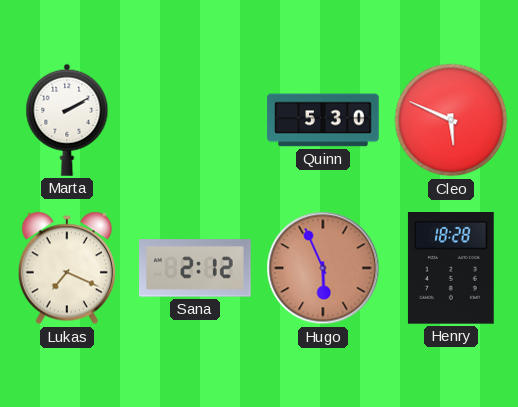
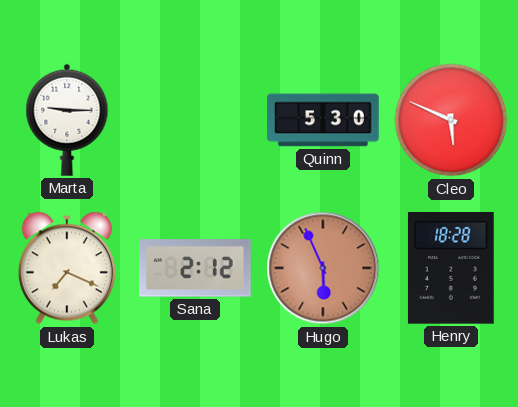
Marta: 2:10 -> 9:15 (67, 120)
